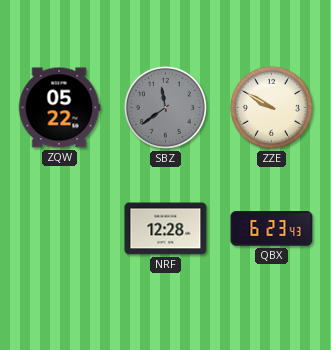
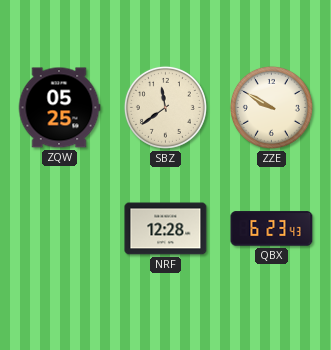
ZQW: 05:22 -> 05:25 (59, 108)
SBZ dial: grey -> cream (165, 107)
